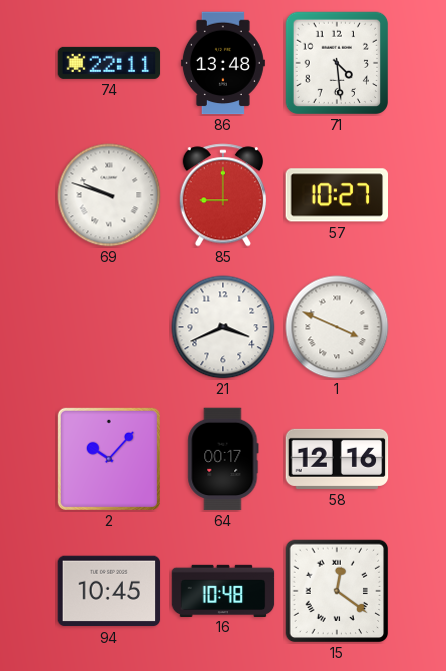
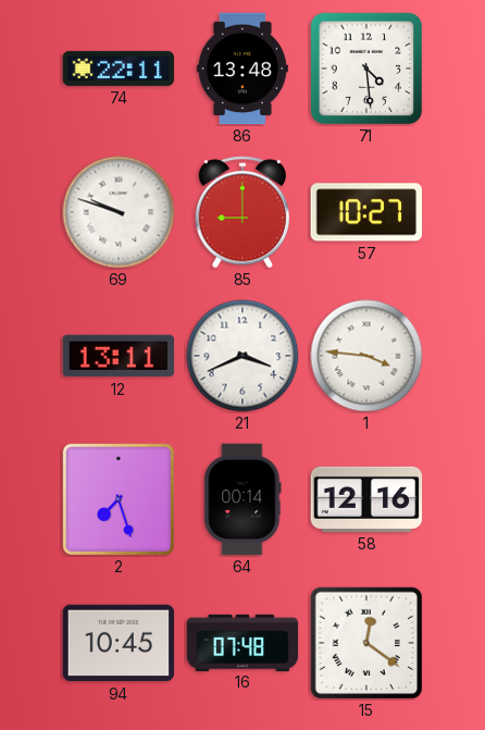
12: none -> 13:11 (119, 356)
1: 3:49 -> 3:46 (366, 356)
2: 10:07 -> 7:27 (119, 499)
64: 00:17 -> 00:14 (242, 499)
16: 10:48 -> 07:48 (242, 642)
